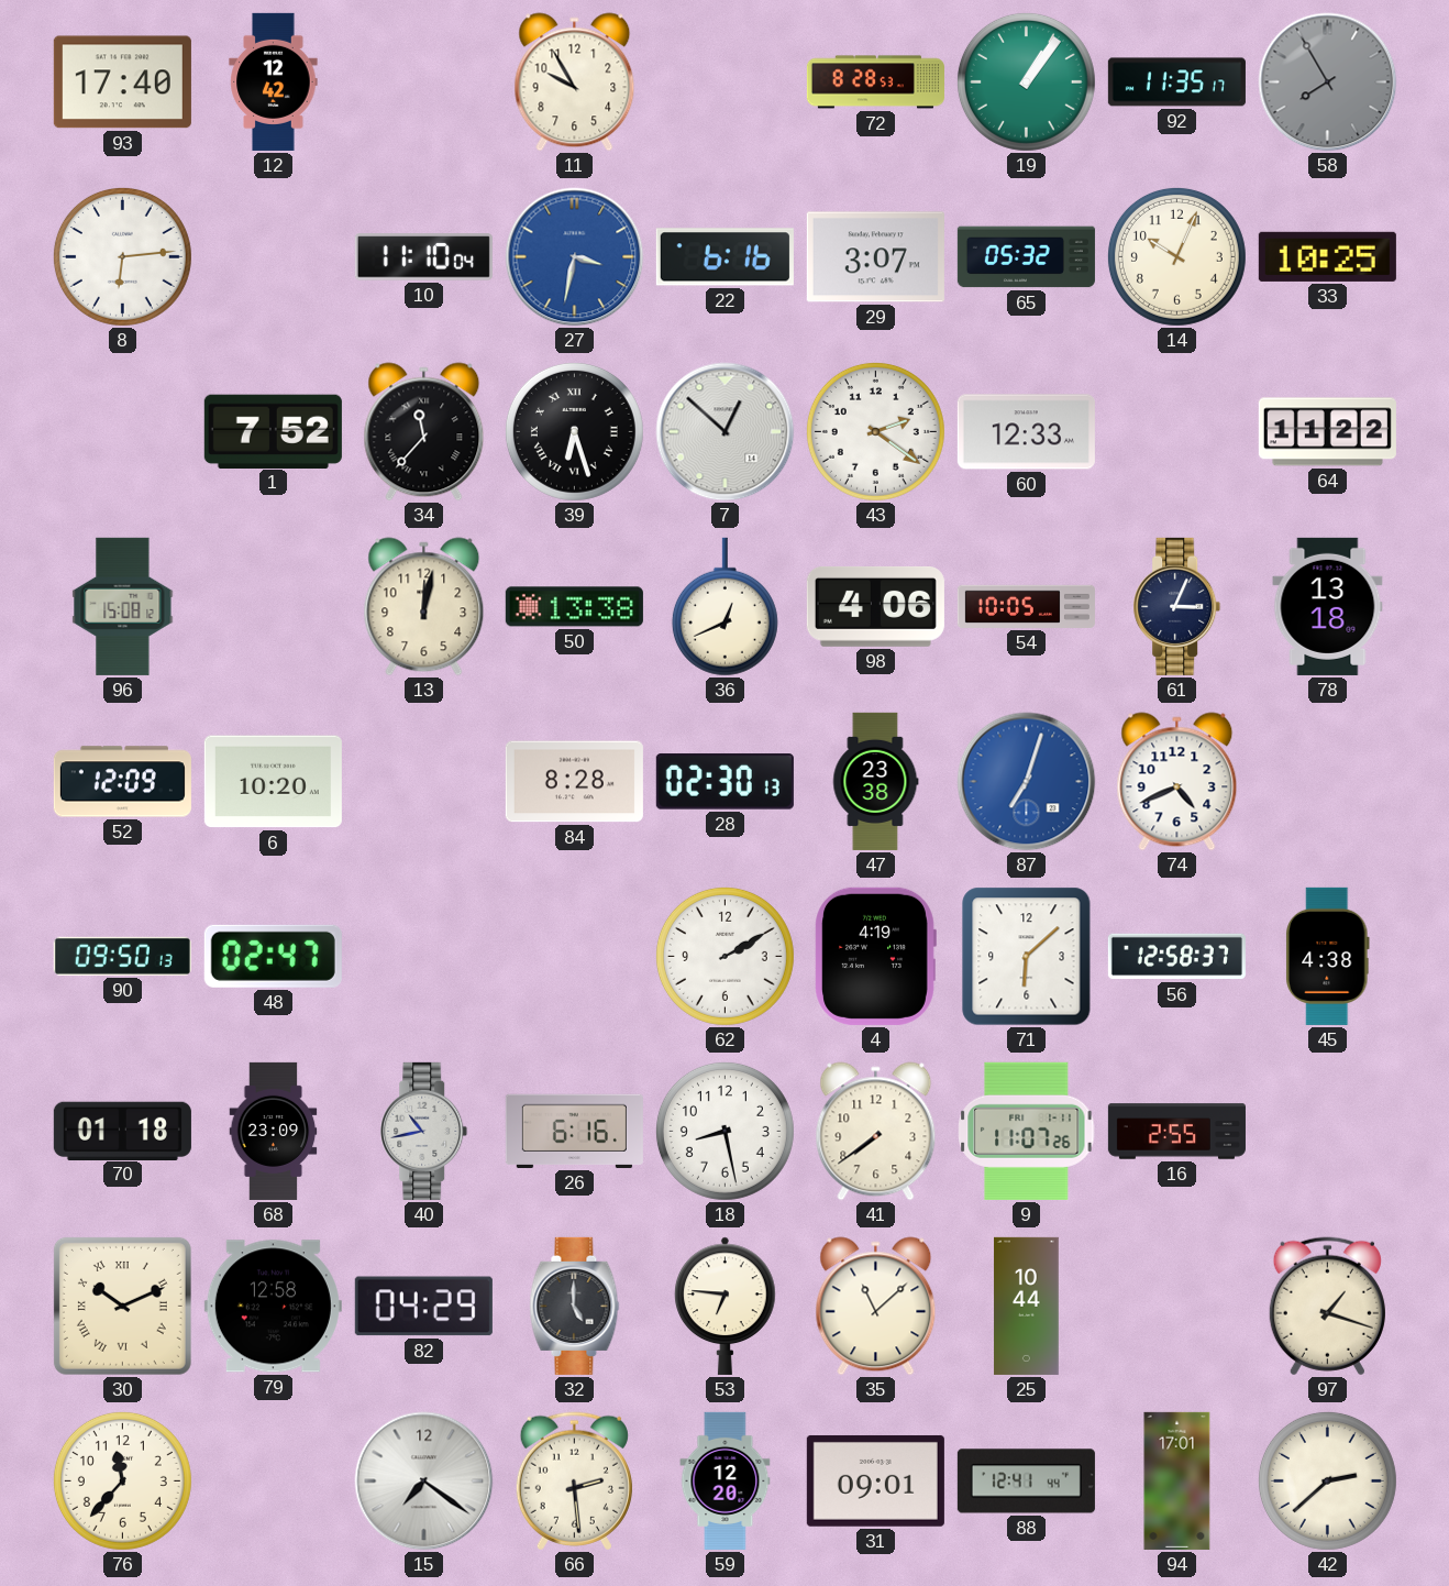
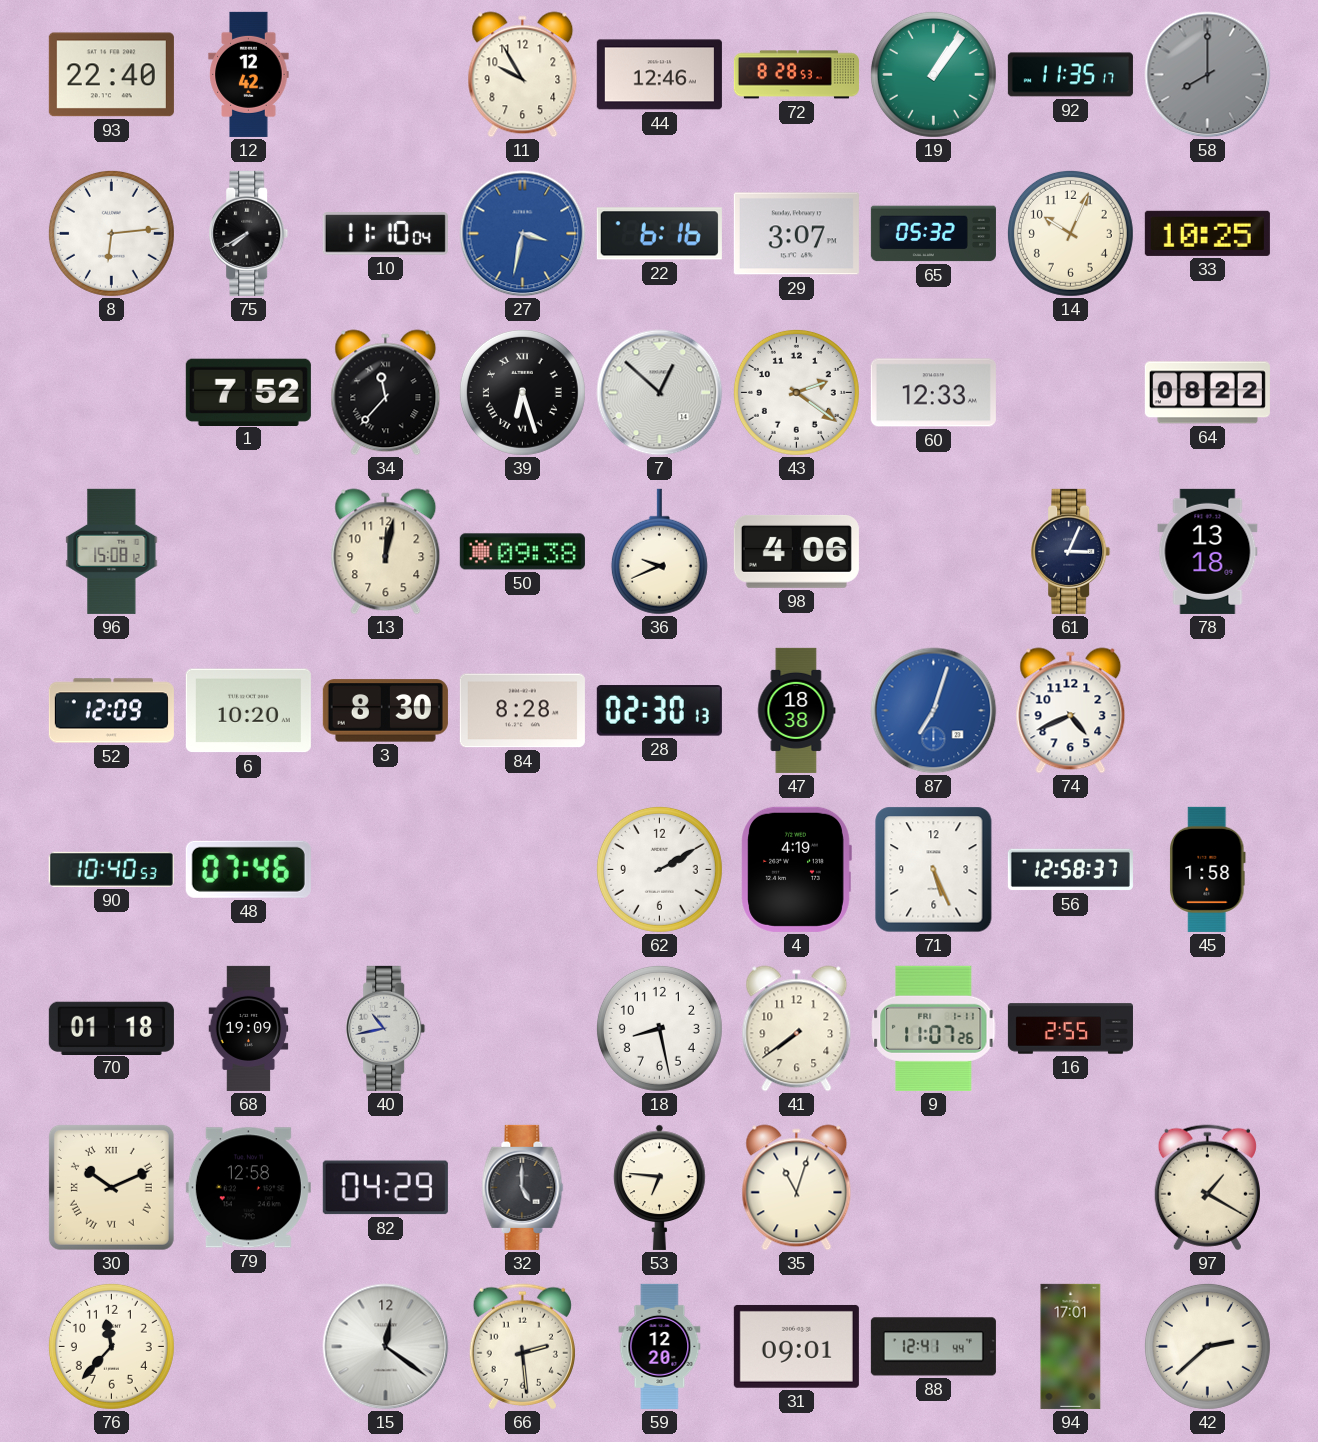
93: 17:40 -> 22:40 (111, 75)
44: none -> 12:46 (659, 75)
58: 7:55 -> 8:00 (1208, 75)
75: none -> 7:40 (249, 233)
64: 11:22 -> 08:22 (1207, 393)
50: 13:38 -> 09:38 (522, 552)
36: 12:41 -> 9:41 (659, 552)
54: 10:05 -> none (1026, 606)
3: none -> 8:30 (385, 711)
47: 23:38 -> 18:38 (797, 710)
90: 09:50 -> 10:40 (111, 869)
48: 02:47 -> 07:46 (248, 869)
71: 6:08 -> 5:26 (934, 870)
45: 4:38 -> 1:58 (1208, 869)
68: 23:09 -> 19:09 (249, 1028)
26: 6:16 -> none (574, 1131)
35: 11:08 -> 11:03 (797, 1188)
25: 10:44 -> none (1027, 1306)
97: 1:18 -> 1:20 (1207, 1188)
15: 7:21 -> 12:21 (386, 1347)
